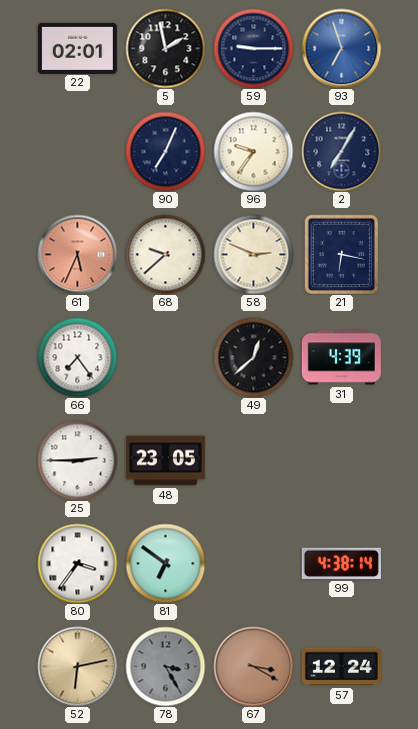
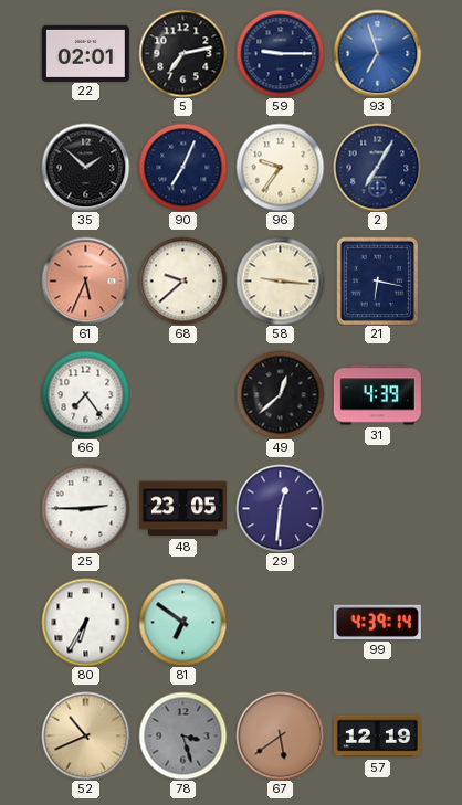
5: 1:58 -> 7:13 (182, 53)
35: none -> 1:52 (85, 167)
58: 2:49 -> 9:16 (280, 280)
29: none -> 12:31 (280, 508)
80: 3:36 -> 6:35 (85, 622)
99: 4:38 -> 4:39 (377, 622)
52: 6:13 -> 10:41 (85, 735)
78: 3:25 -> 3:27 (182, 735)
67: 3:20 -> 5:39 (280, 735)
57: 12:24 -> 12:19 (377, 737)
